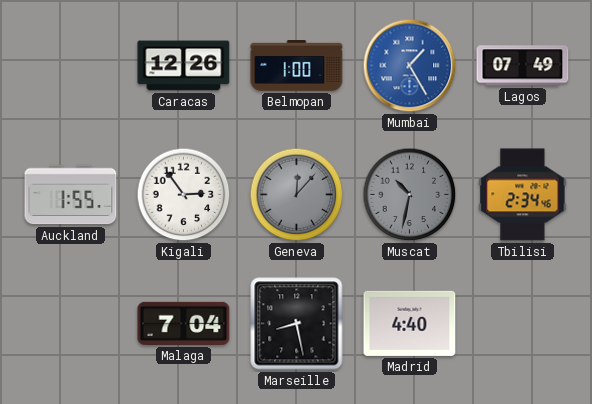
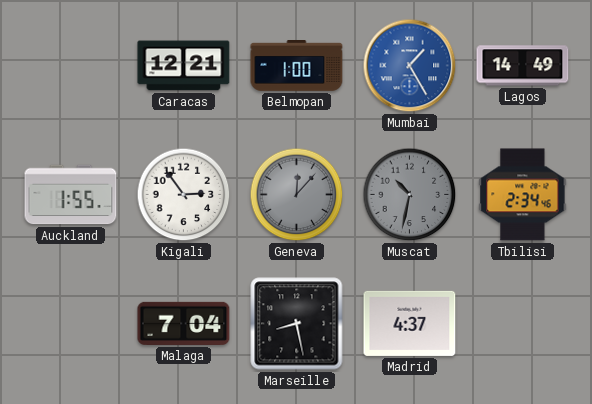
Caracas: 12:26 -> 12:21 (184, 66)
Lagos: 07:49 -> 14:49 (523, 66)
Madrid: 4:40 -> 4:37 (410, 323)
